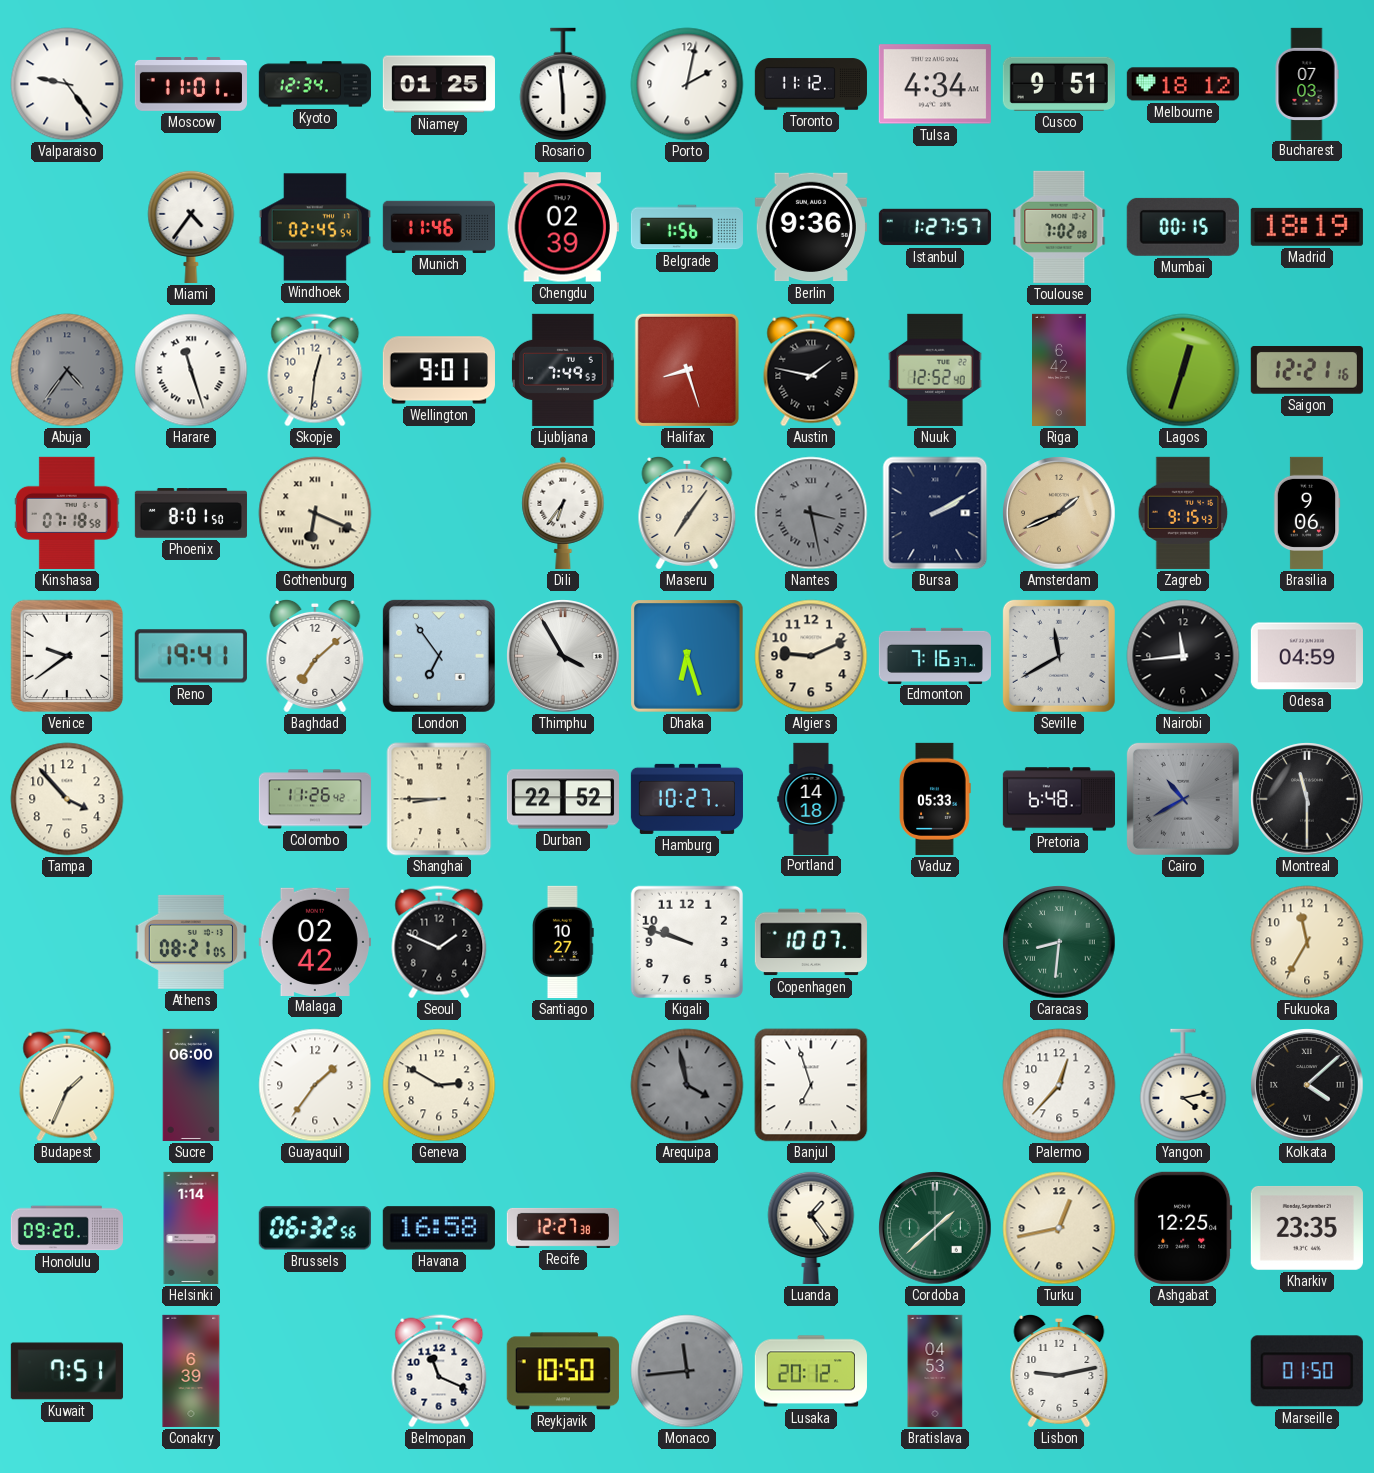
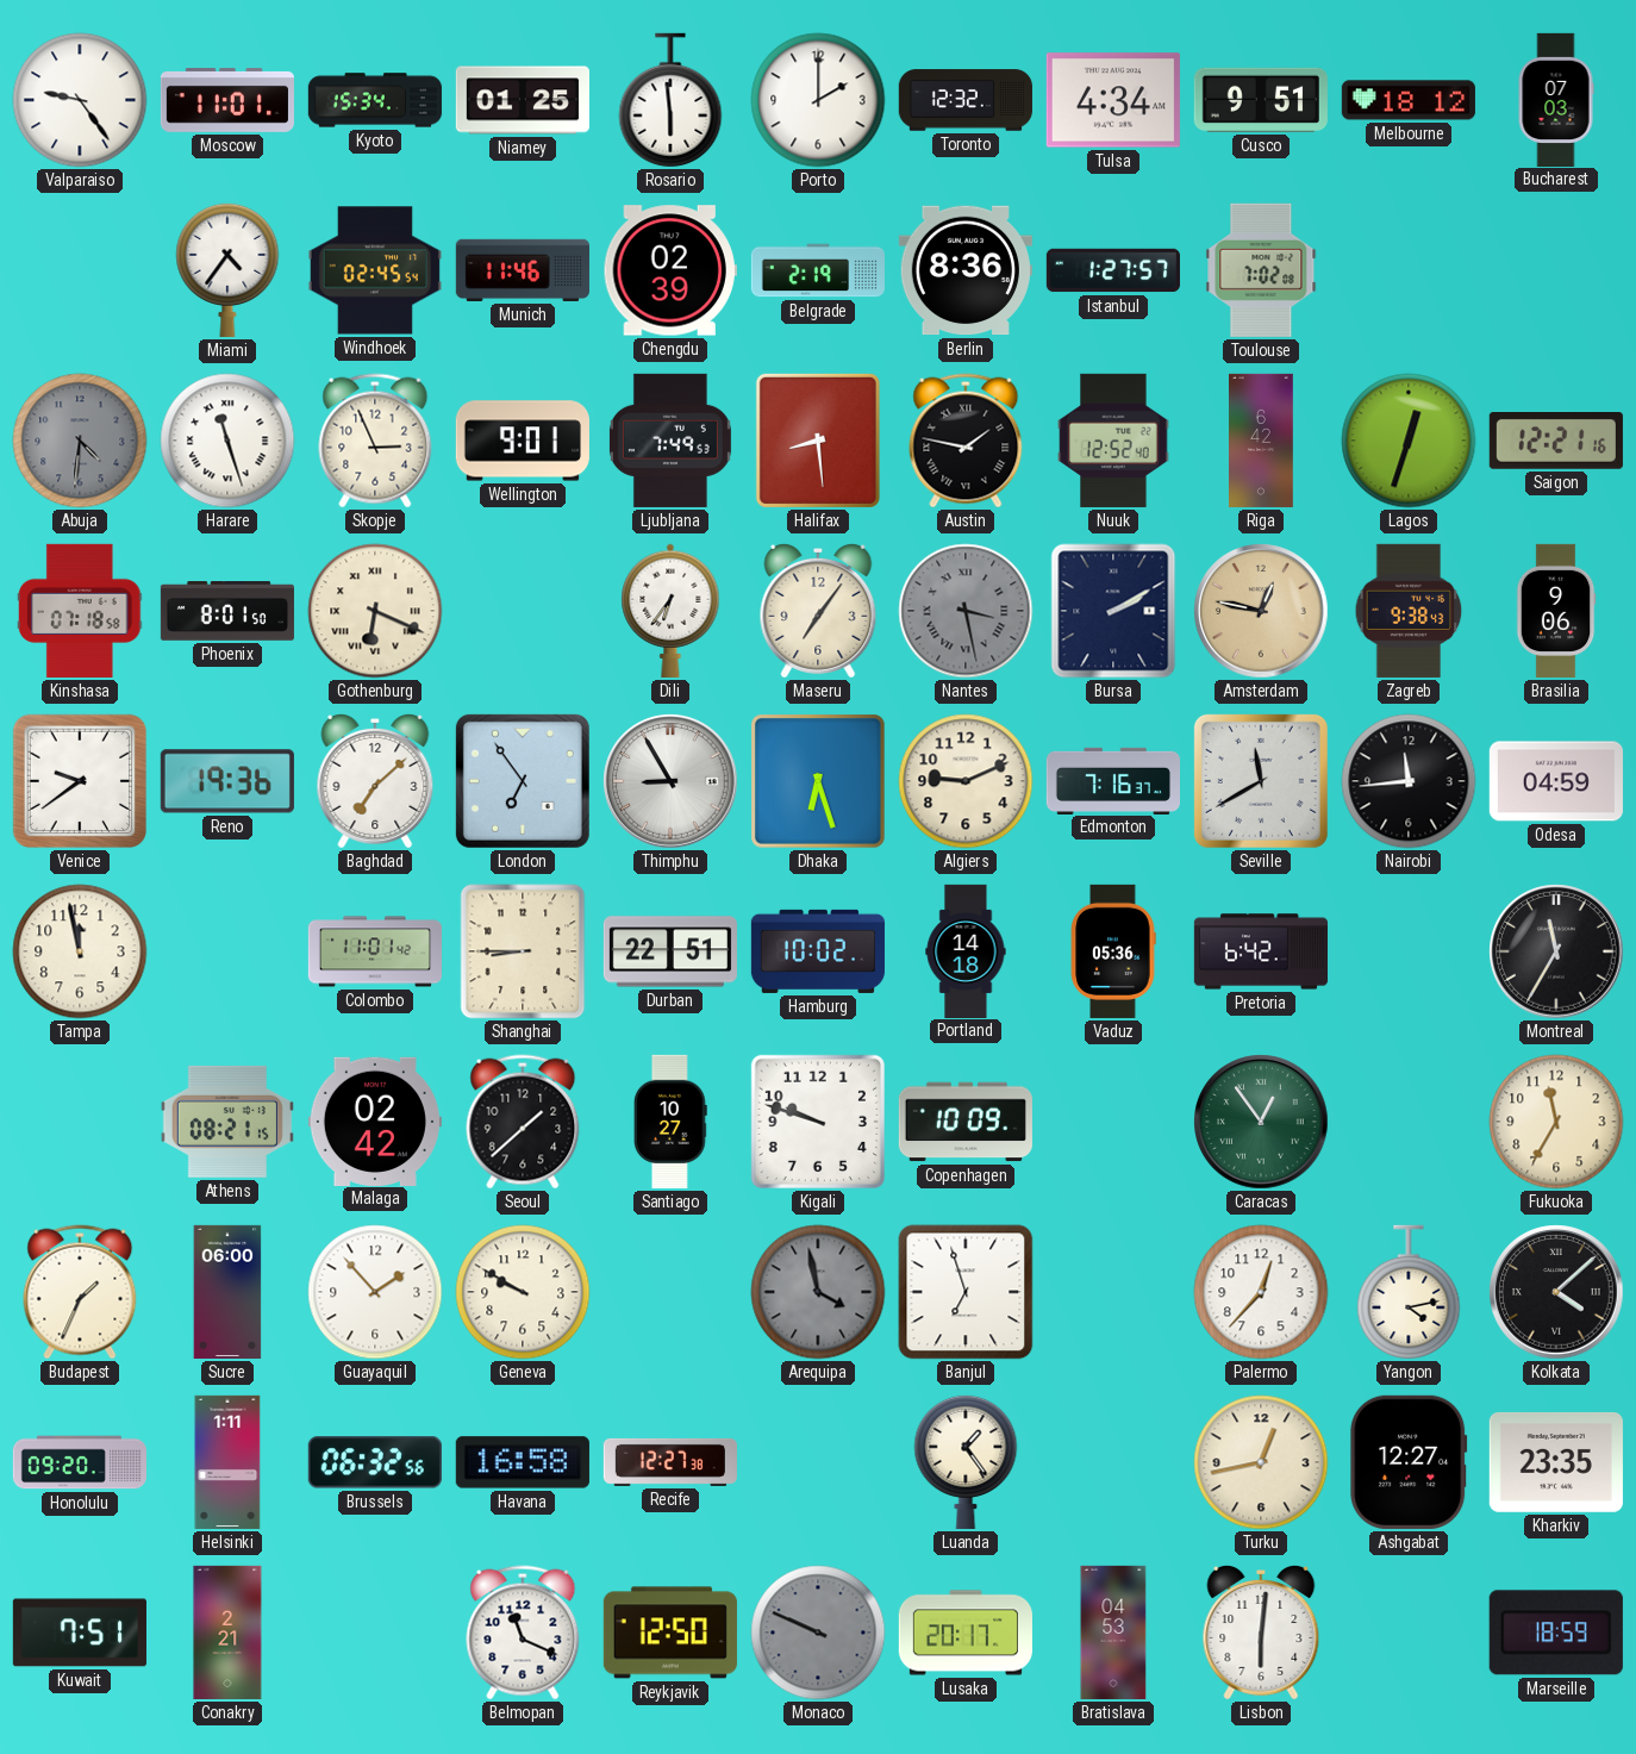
Kyoto: 12:34 -> 15:34 (375, 100)
Porto: 2:02 -> 2:00 (818, 100)
Toronto: 11:12 -> 12:32 (966, 100)
Belgrade: 1:56 -> 2:19 (817, 270)
Berlin: 9:36 -> 8:36 (966, 270)
Mumbai: 00:15 -> none (1183, 227)
Madrid: 18:19 -> none (1307, 227)
Abuja: 4:36 -> 4:31 (80, 441)
Skopje: 12:31 -> 2:56 (375, 441)
Halifax: 8:27 -> 8:29 (818, 441)
Amsterdam: 1:41 -> 12:47 (1261, 611)
Zagreb: 9:15 -> 9:38 (1409, 611)
Reno: 19:41 -> 19:36 (227, 781)
Thimphu: 3:55 -> 8:55 (670, 781)
Tampa: 3:53 -> 11:58 (80, 951)
Colombo: 11:26 -> 11:01 (374, 951)
Durban: 22:52 -> 22:51 (670, 951)
Hamburg: 10:27 -> 10:02 (818, 951)
Vaduz: 05:33 -> 05:36 (1113, 951)
Pretoria: 6:48 -> 6:42 (1260, 951)
Cairo: 10:40 -> none (1183, 799)
Montreal: 11:30 -> 11:35 (1556, 951)
Athens: 08:21:05 -> 08:21:15 (227, 1122)
Seoul: 1:49 -> 1:38 (523, 1122)
Copenhagen: 10:07 -> 10:09 (966, 1122)
Caracas: 8:31 -> 12:54 (1261, 1122)
Guayaquil: 1:36 -> 1:53 (375, 1292)
Geneva: 2:50 -> 9:50 (523, 1292)
Helsinki: 1:14 -> 1:11 (227, 1462)
Cordoba: 1:38 -> none (935, 1228)
Ashgabat: 12:25 -> 12:27 (1409, 1462)
Conakry: 6:39 -> 2:21 (227, 1633)
Reykjavik: 10:50 -> 12:50 (670, 1633)
Monaco: 11:44 -> 9:49 (818, 1633)
Lusaka: 20:12 -> 20:17 (966, 1633)
Lisbon: 9:13 -> 6:01 (1261, 1633)
Marseille: 01:50 -> 18:59 (1556, 1633)
